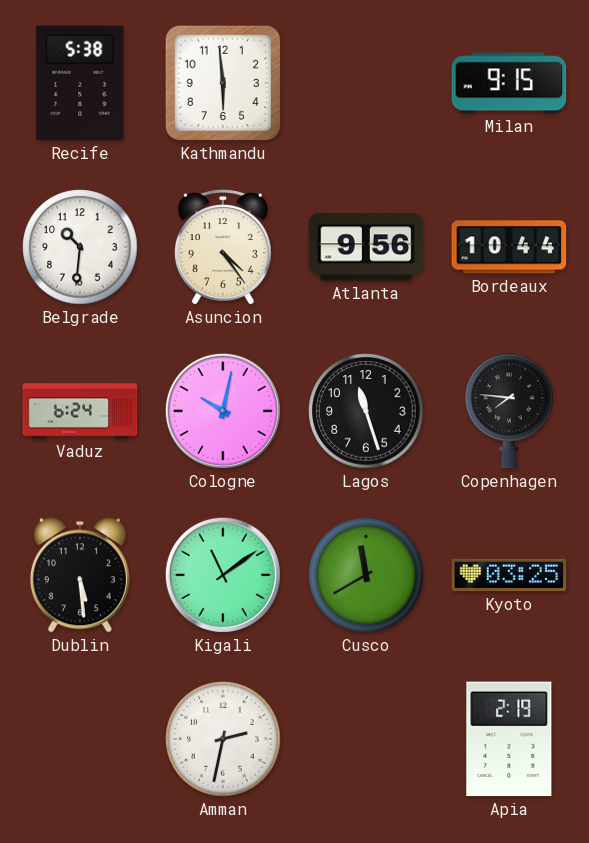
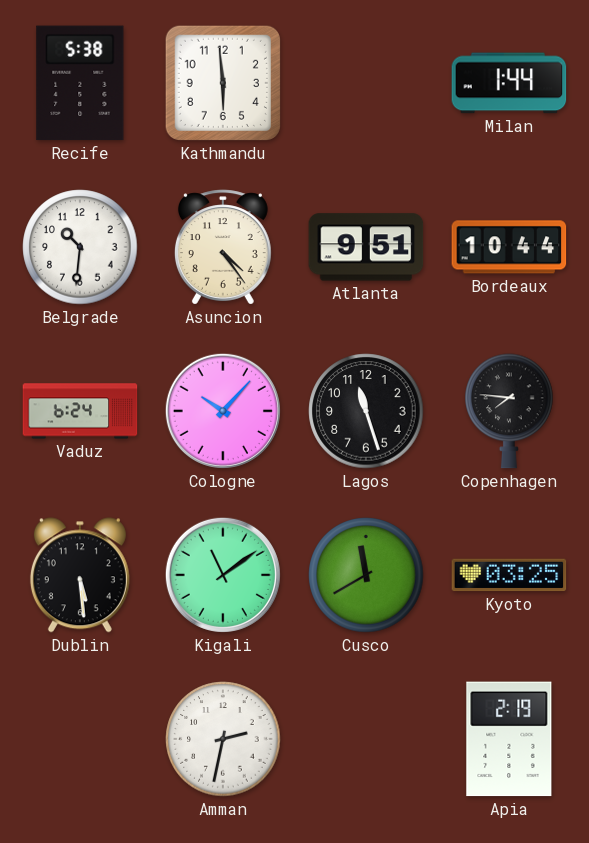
Milan: 9:15 -> 1:44 (509, 83)
Atlanta: 9:56 -> 9:51 (366, 247)
Cologne: 10:02 -> 10:07 (223, 411)
